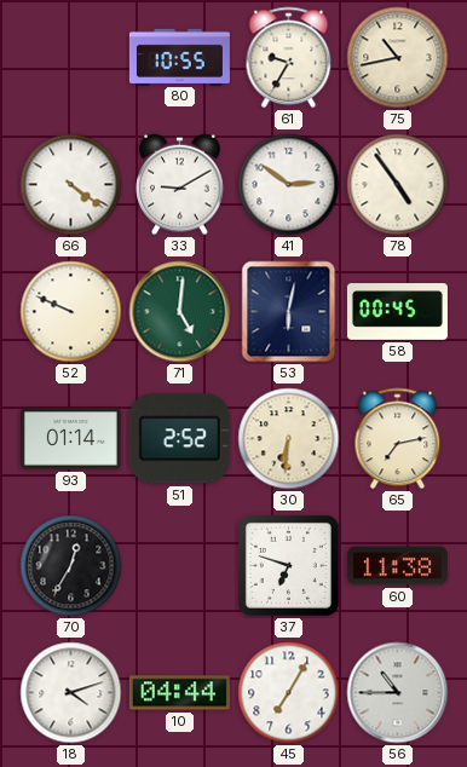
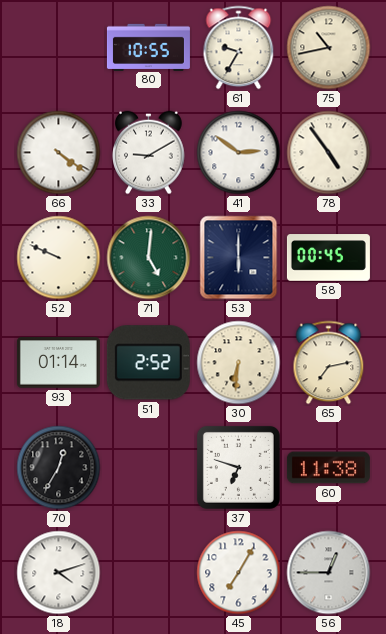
53: 6:02 -> 6:00 (239, 258)
10: 04:44 -> none (179, 693)
56: 10:45 -> 12:45 (329, 573)
